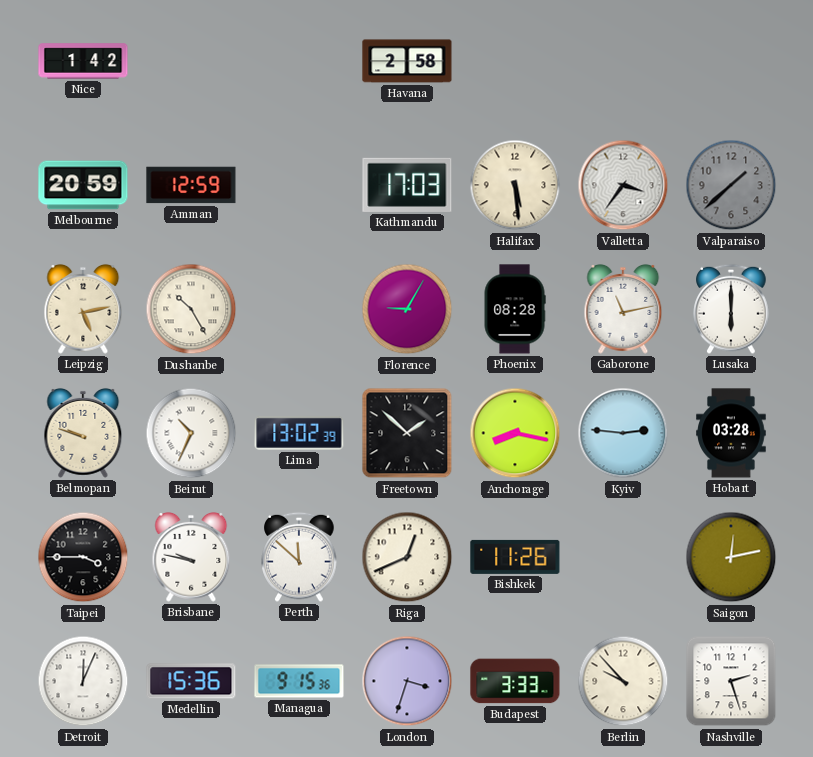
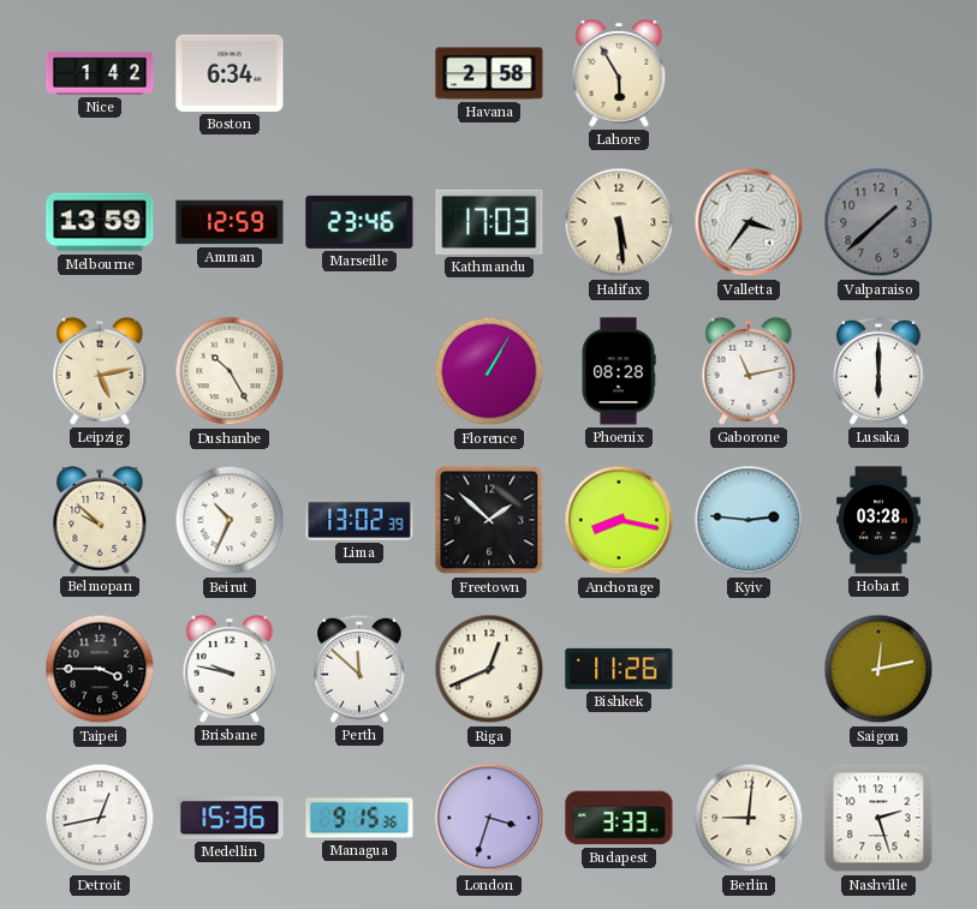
Boston: none -> 6:34 (230, 73)
Lahore: none -> 5:55 (619, 73)
Melbourne: 20:59 -> 13:59 (100, 222)
Marseille: none -> 23:46 (359, 222)
Florence: 9:05 -> 1:05 (489, 371)
Belmopan: 9:48 -> 9:52 (100, 520)
Detroit: 12:04 -> 12:43 (100, 818)
Berlin: 9:53 -> 9:01 (749, 818)
